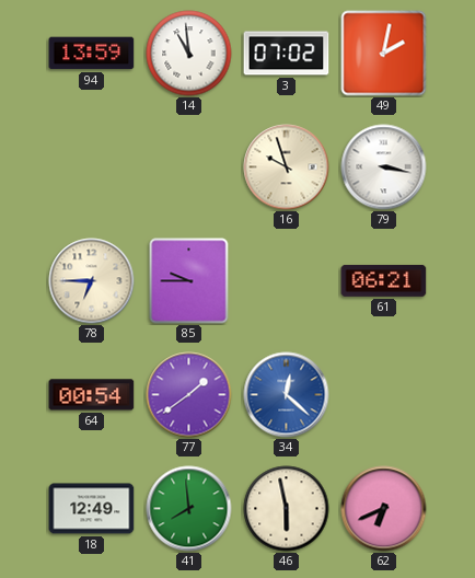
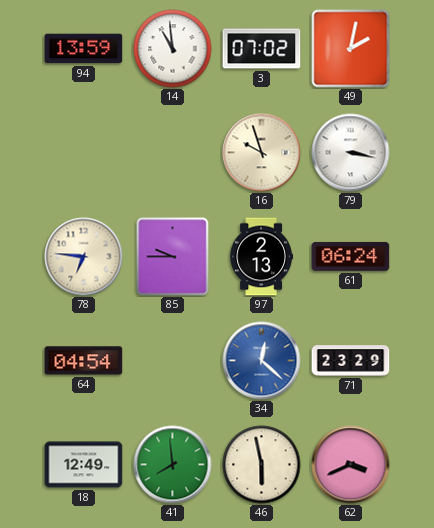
78: 6:45 -> 6:46 (84, 257)
97: none -> 2:13 (262, 257)
61: 06:21 -> 06:24 (351, 256)
64: 00:54 -> 04:54 (84, 361)
77: 1:39 -> none (189, 395)
71: none -> 23:29 (351, 361)
62: 6:41 -> 3:41 (351, 465)
